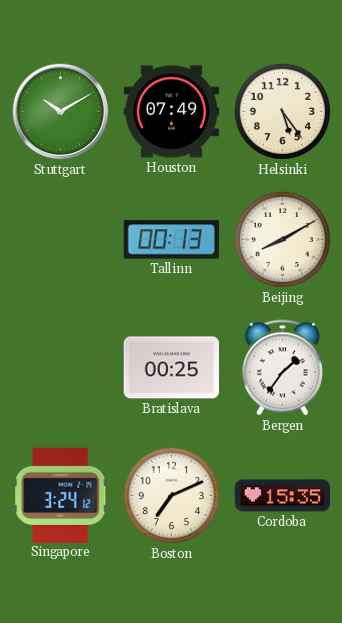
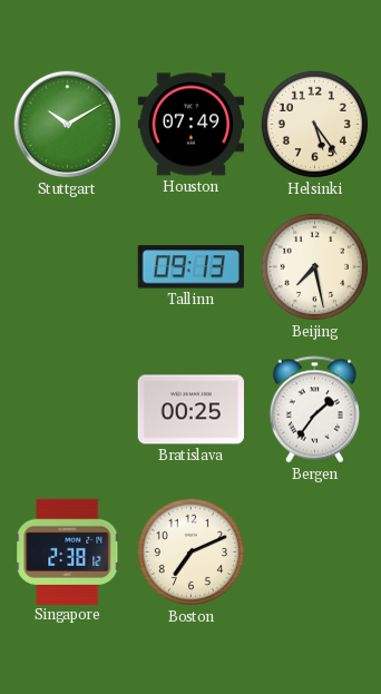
Tallinn: 00:13 -> 09:13 (190, 267)
Beijing: 8:10 -> 7:28 (314, 266)
Singapore: 3:24 -> 2:38 (68, 551)
Cordoba: 15:35 -> none (283, 496)
